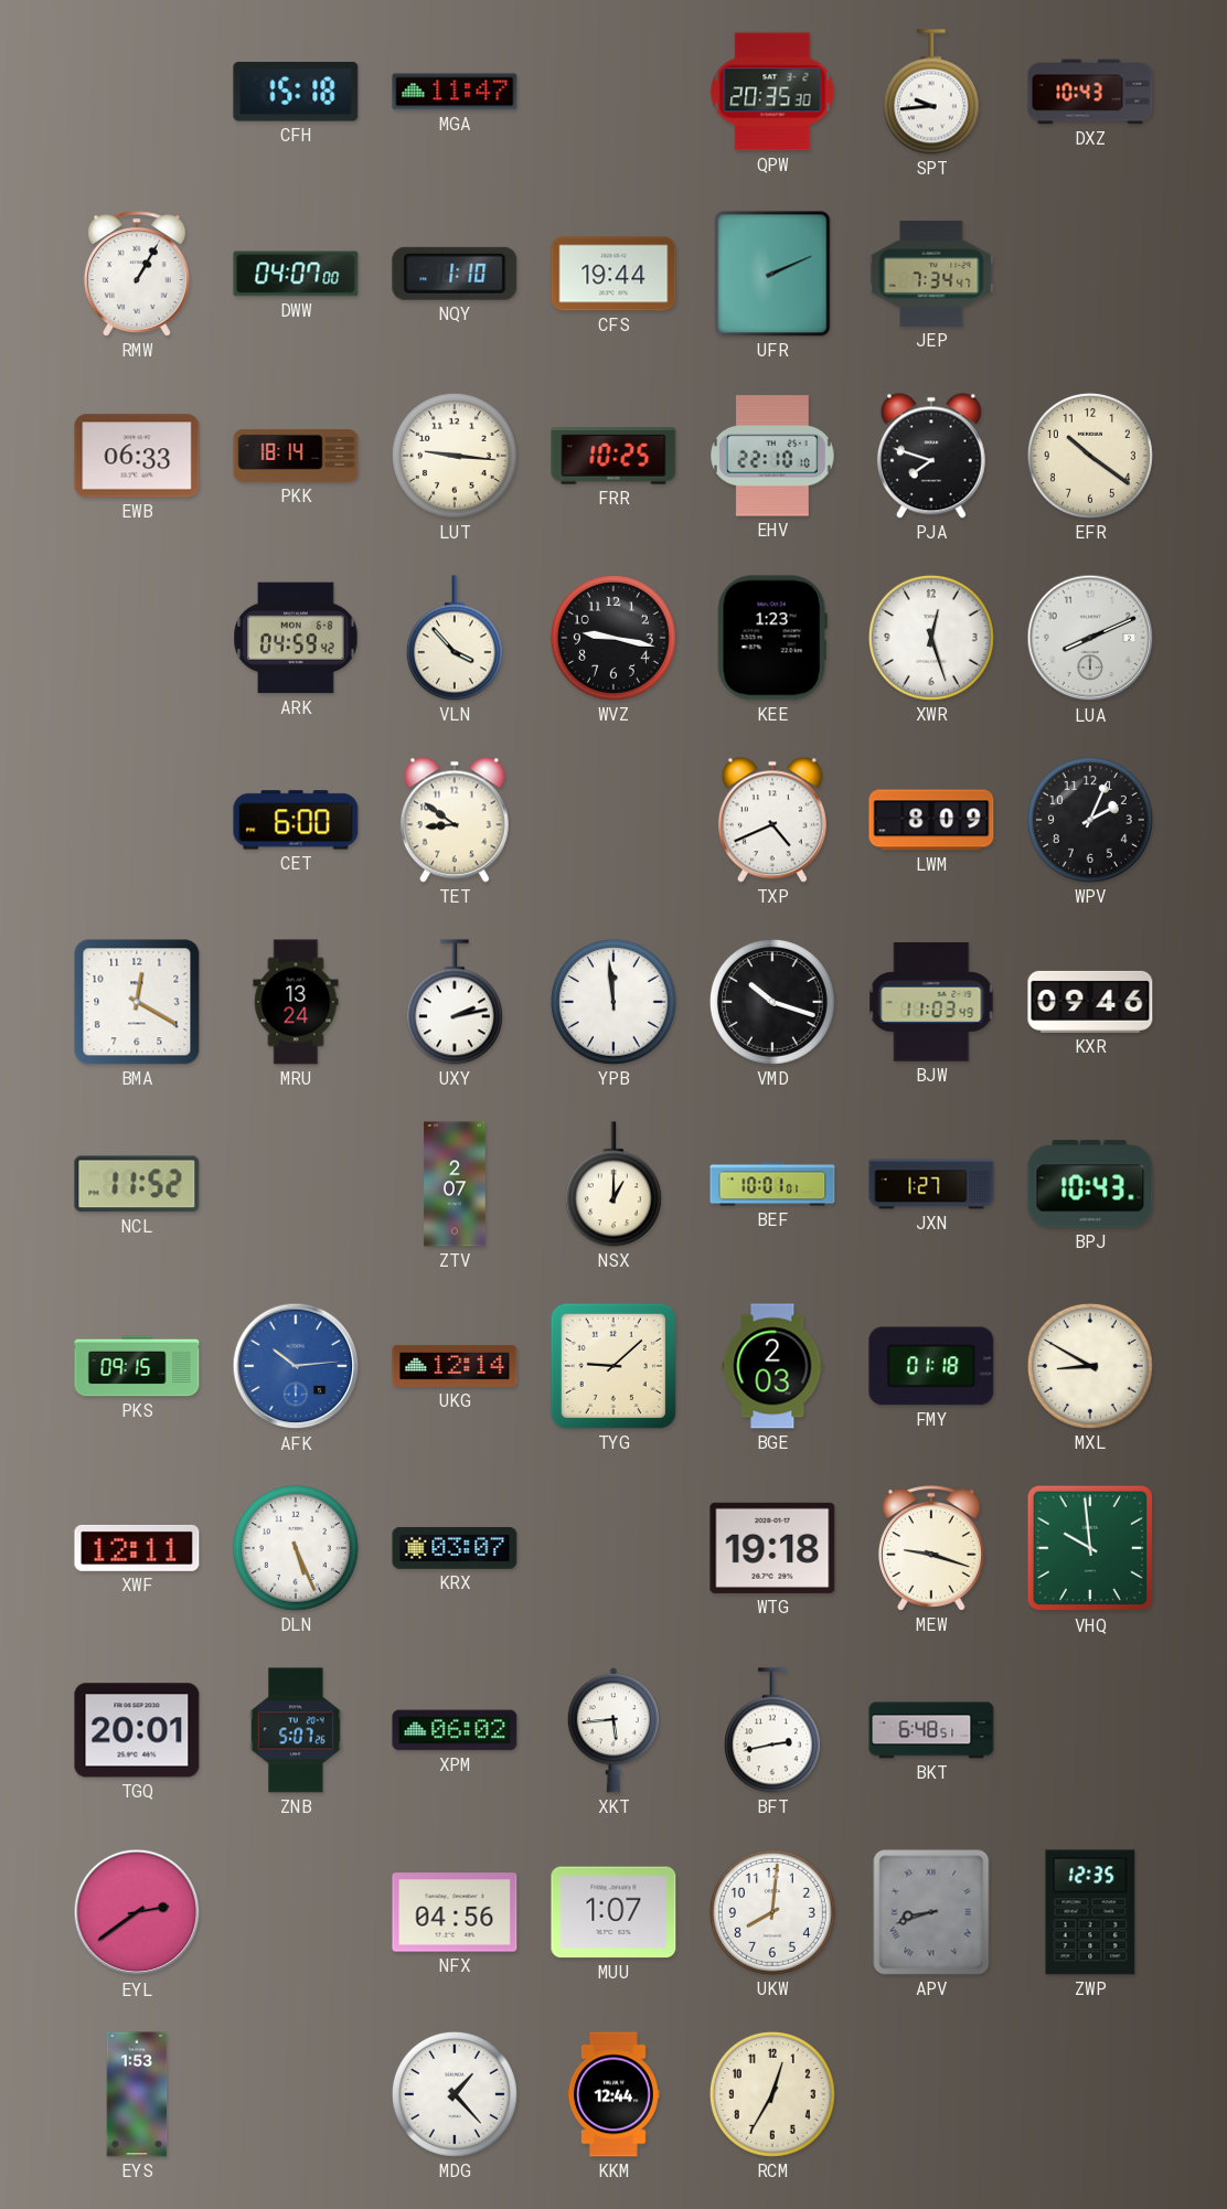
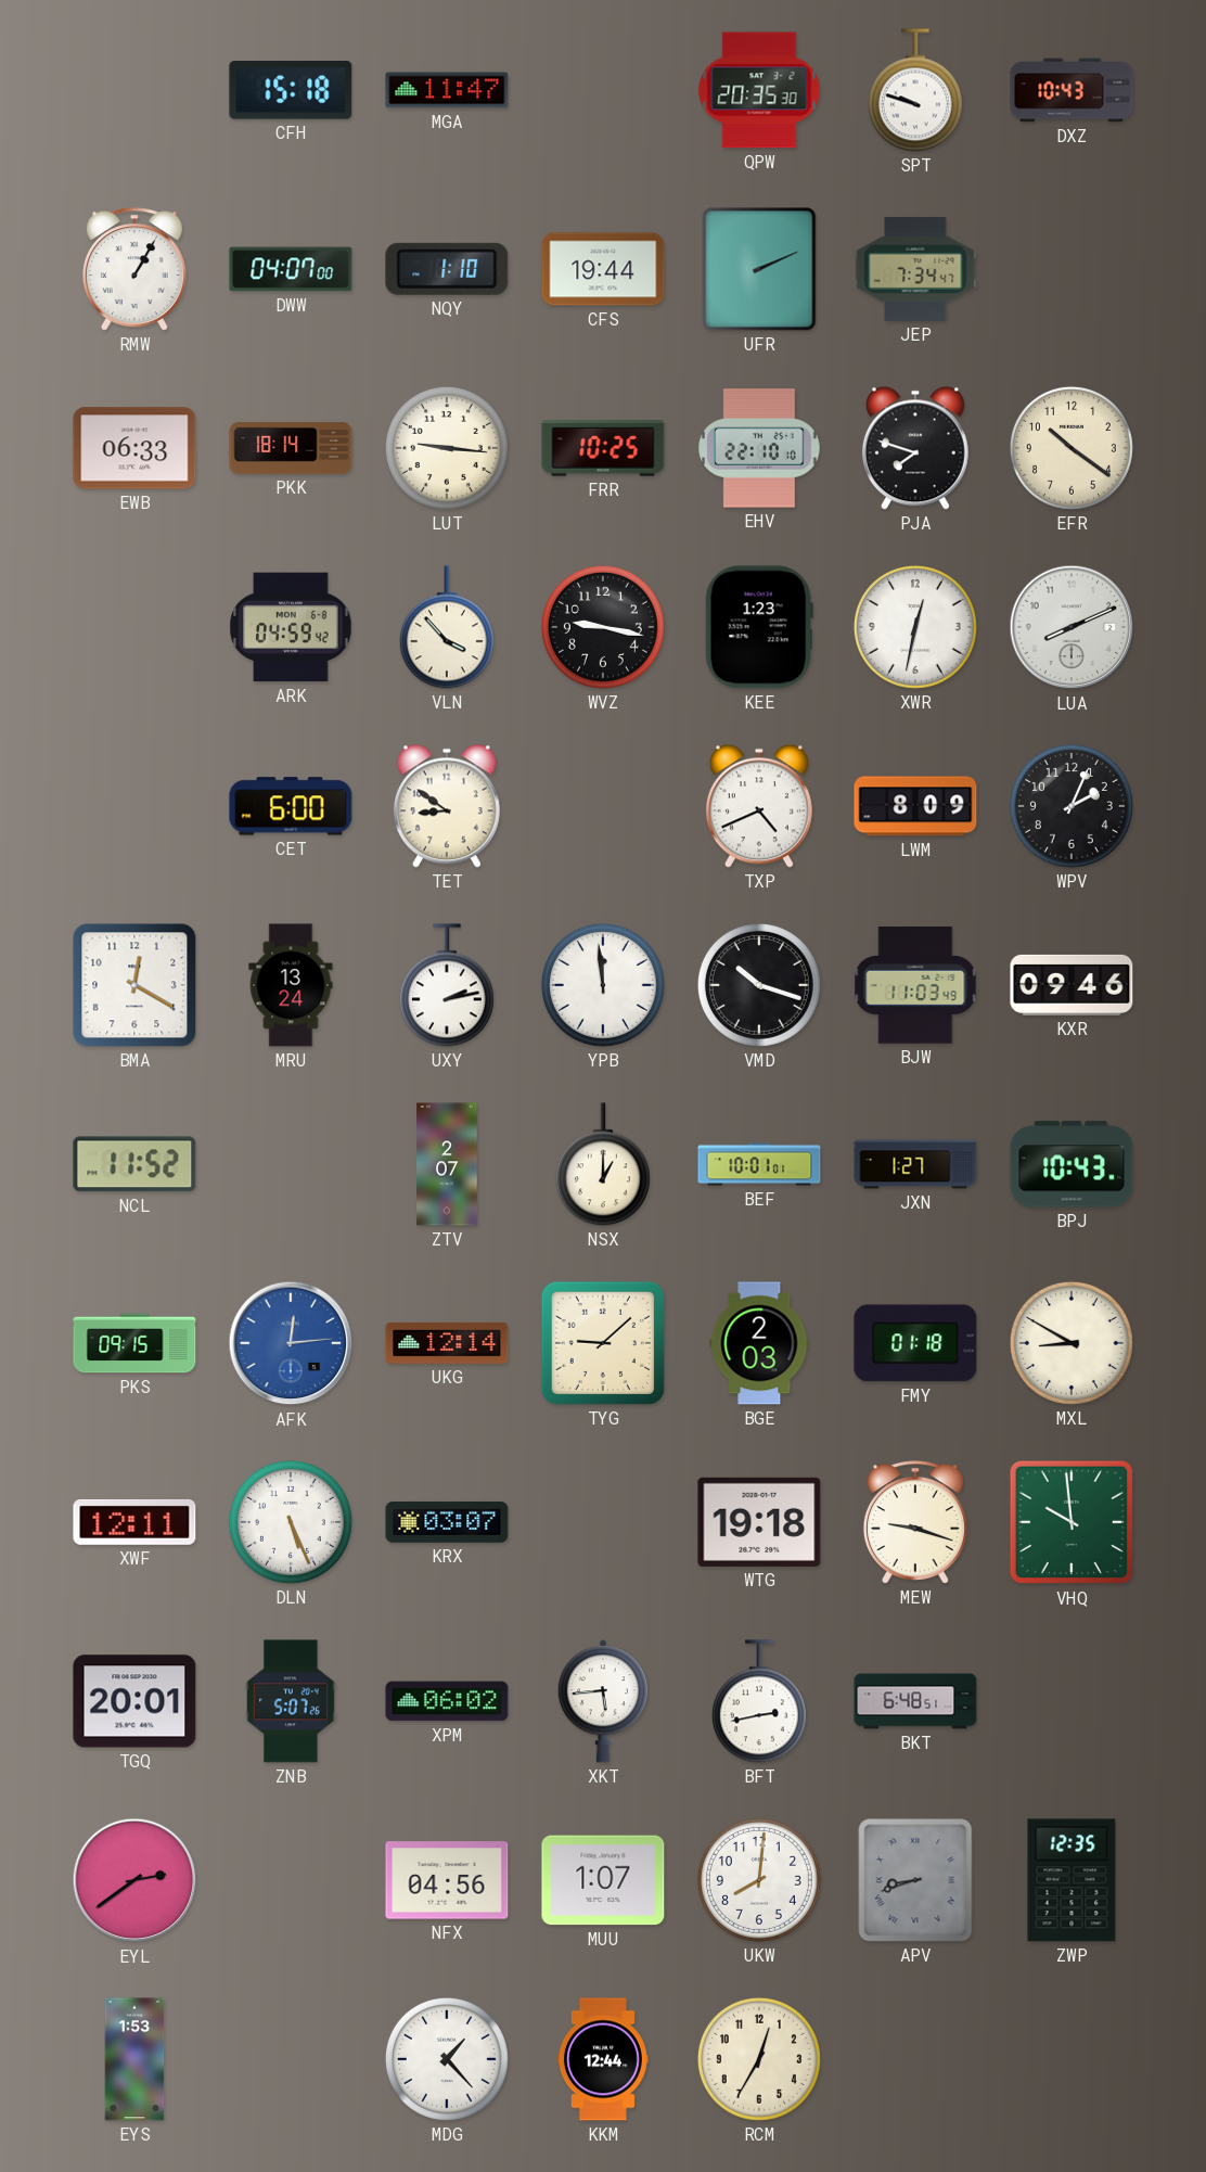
SPT: 9:44 -> 9:48 (915, 90)
XWR: 12:27 -> 12:32 (915, 627)
AFK: 10:14 -> 12:14 (291, 1343)
